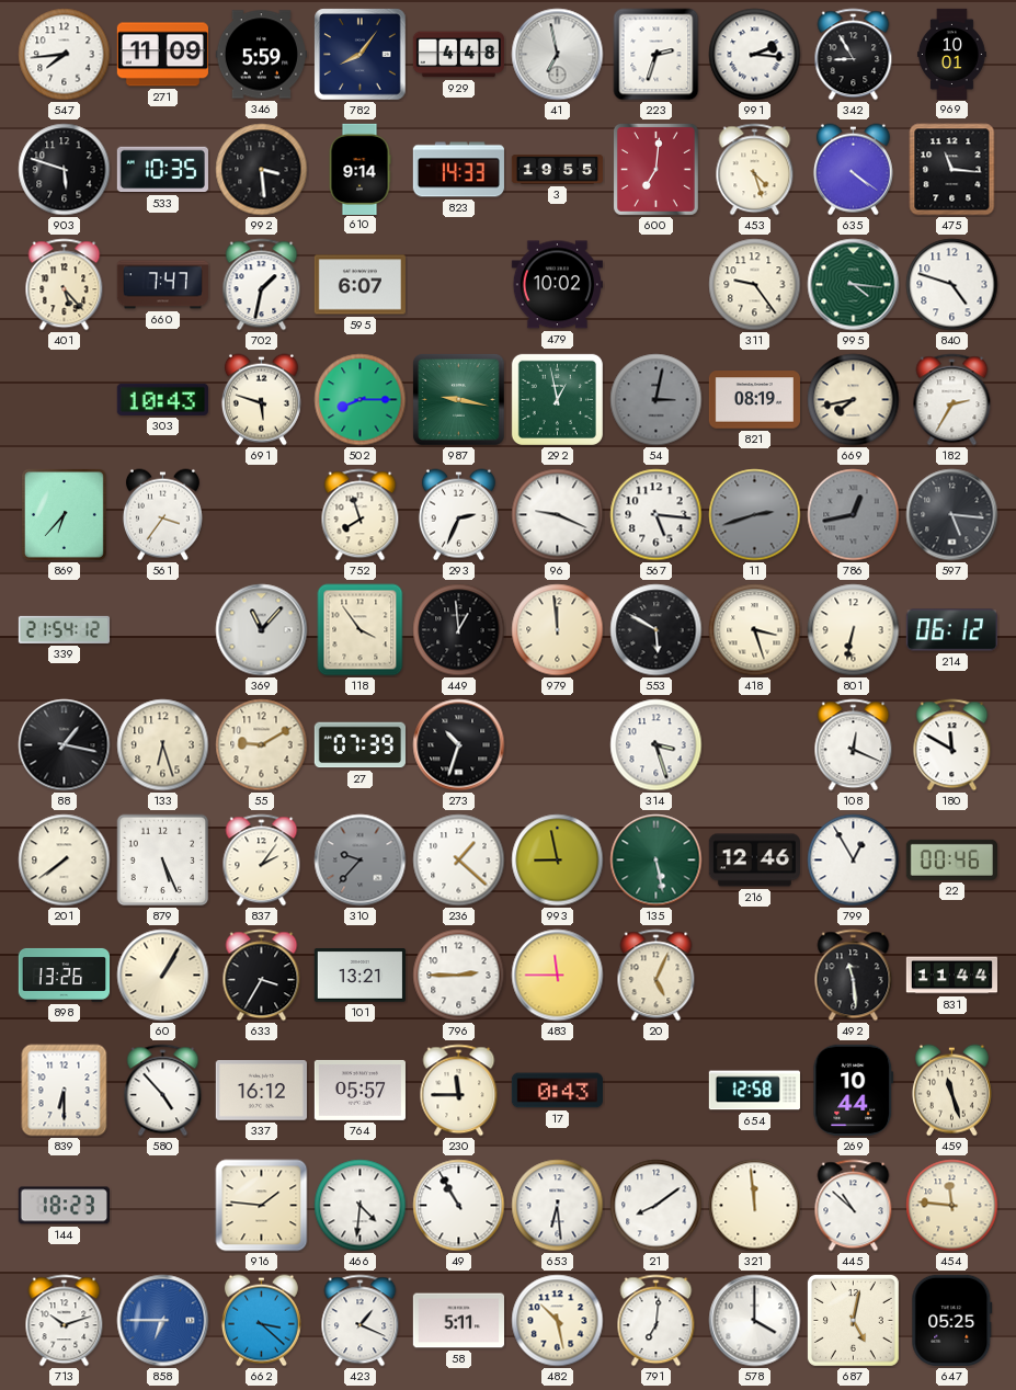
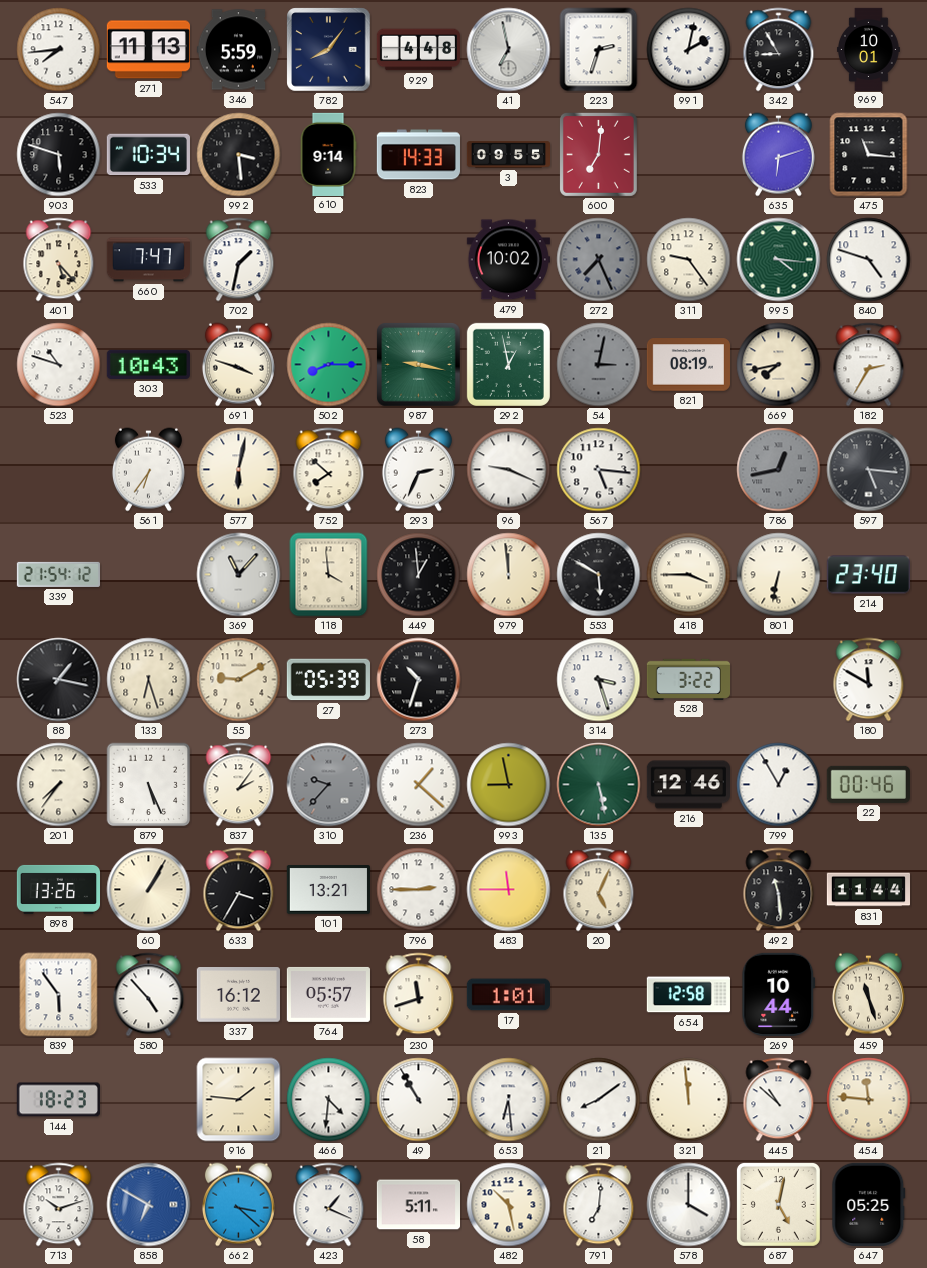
271: 11:09 -> 11:13 (148, 50)
991: 2:16 -> 2:02 (689, 50)
533: 10:35 -> 10:34 (148, 155)
3: 19:55 -> 09:55 (508, 155)
453: 4:27 -> none (755, 170)
635: 4:21 -> 6:12 (778, 155)
595: 6:07 -> none (359, 285)
272: none -> 7:26 (599, 260)
523: none -> 10:48 (59, 365)
691: 5:48 -> 3:48 (238, 365)
869: 6:37 -> none (64, 514)
561: 3:36 -> 6:36 (148, 470)
577: none -> 6:02 (239, 470)
752: 7:57 -> 7:52 (329, 470)
11: 2:42 -> none (755, 515)
118: 3:54 -> 3:59 (329, 575)
418: 3:27 -> 3:45 (689, 575)
214: 06:12 -> 23:40 (868, 575)
27: 07:39 -> 05:39 (328, 680)
528: none -> 3:22 (688, 679)
108: 12:19 -> none (854, 745)
201: 7:39 -> 7:36 (59, 785)
839: 6:30 -> 5:54 (59, 995)
230: 11:45 -> 11:42 (419, 995)
17: 0:43 -> 1:01 (508, 995)
858: 6:45 -> 6:50 (149, 1205)
